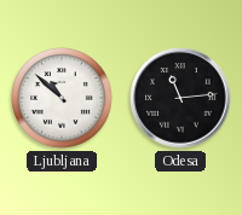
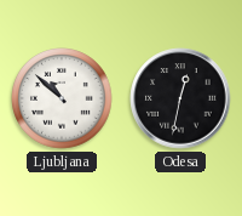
Odesa: 11:14 -> 12:32 (180, 98)
